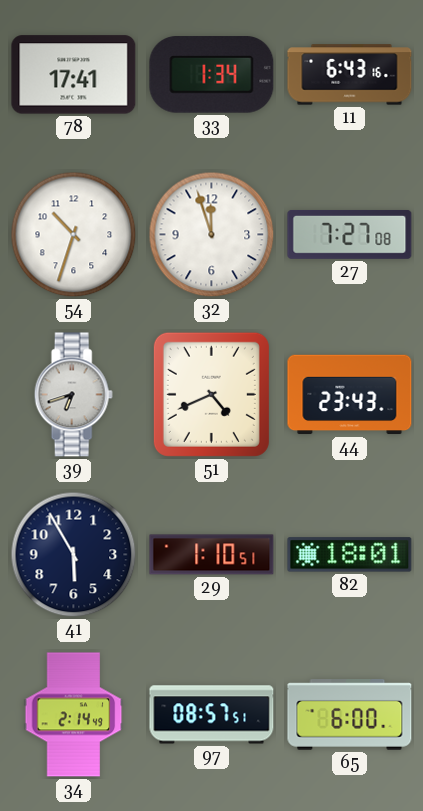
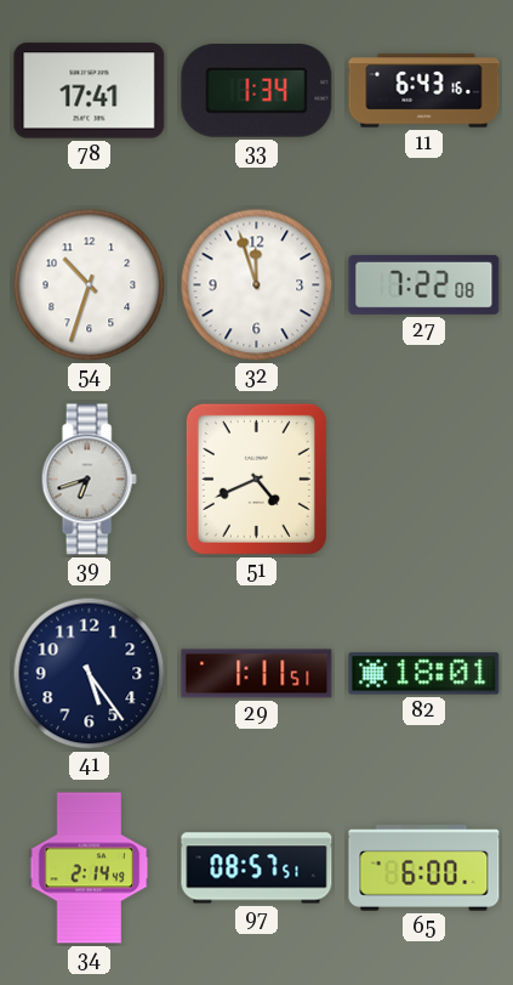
27: 7:27 -> 7:22 (424, 284)
44: 23:43 -> none (350, 395)
41: 5:55 -> 5:24 (90, 674)
29: 1:10 -> 1:11 (257, 674)
